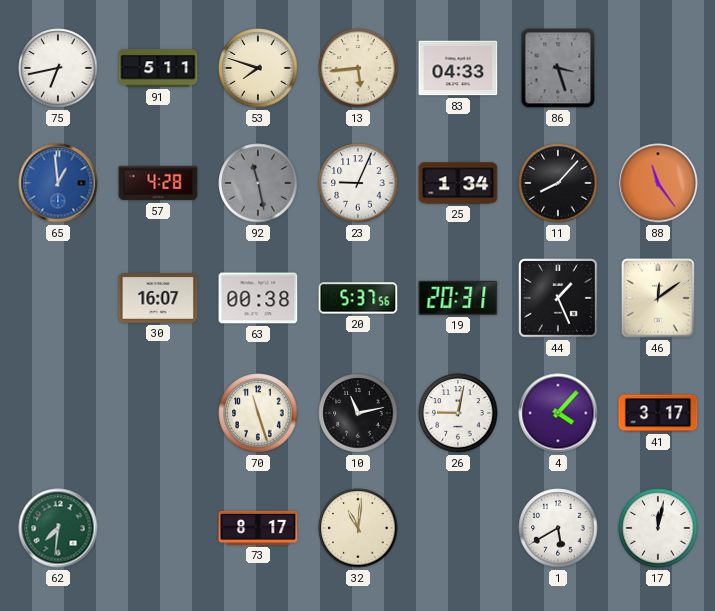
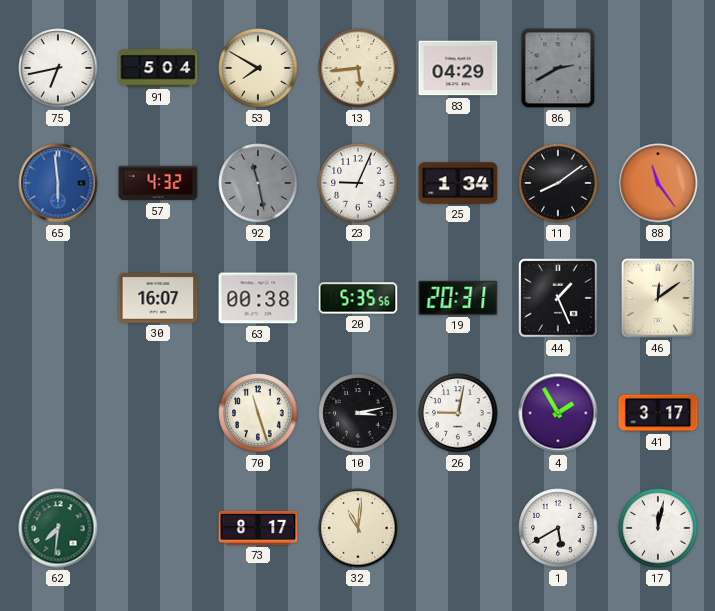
91: 5:11 -> 5:04 (158, 68)
53: 7:48 -> 7:50 (258, 68)
83: 04:33 -> 04:29 (458, 68)
86: 3:27 -> 2:40 (558, 68)
65: 12:59 -> 5:59 (58, 183)
57: 4:28 -> 4:32 (158, 183)
11: 8:07 -> 8:09 (558, 183)
20: 5:37 -> 5:35 (358, 298)
10: 11:13 -> 3:13 (358, 413)
4: 4:07 -> 1:55 (558, 413)
